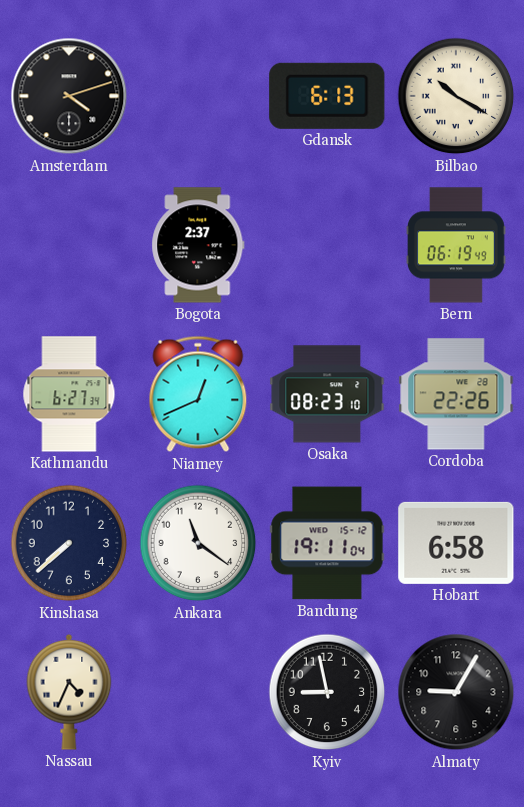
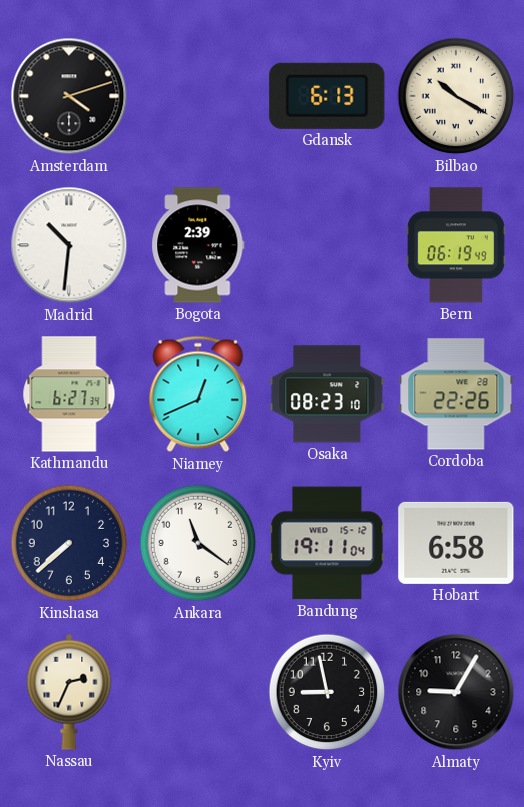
Madrid: none -> 10:31 (69, 245)
Bogota: 2:37 -> 2:39 (198, 245)
Nassau: 4:34 -> 2:34 (69, 692)
